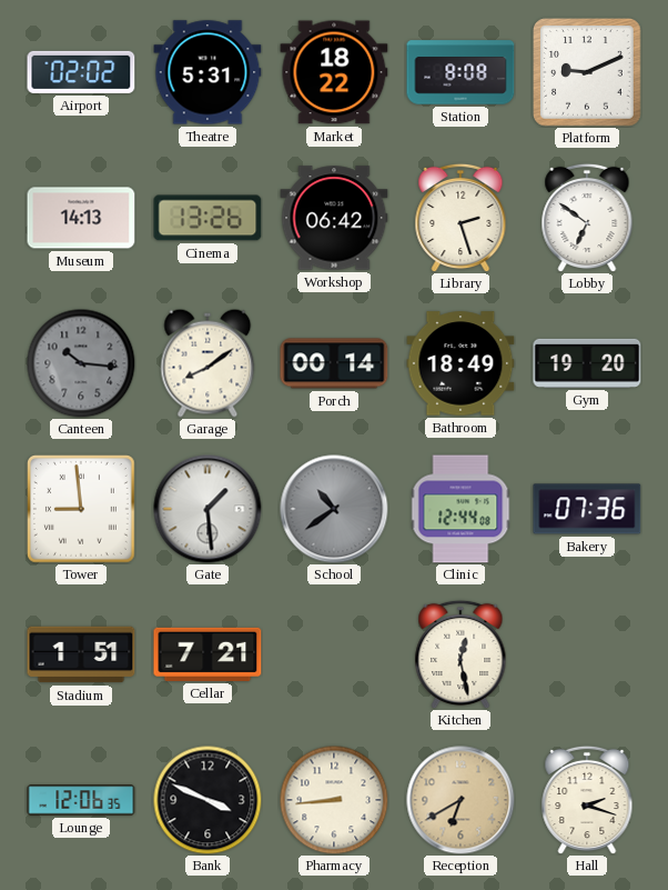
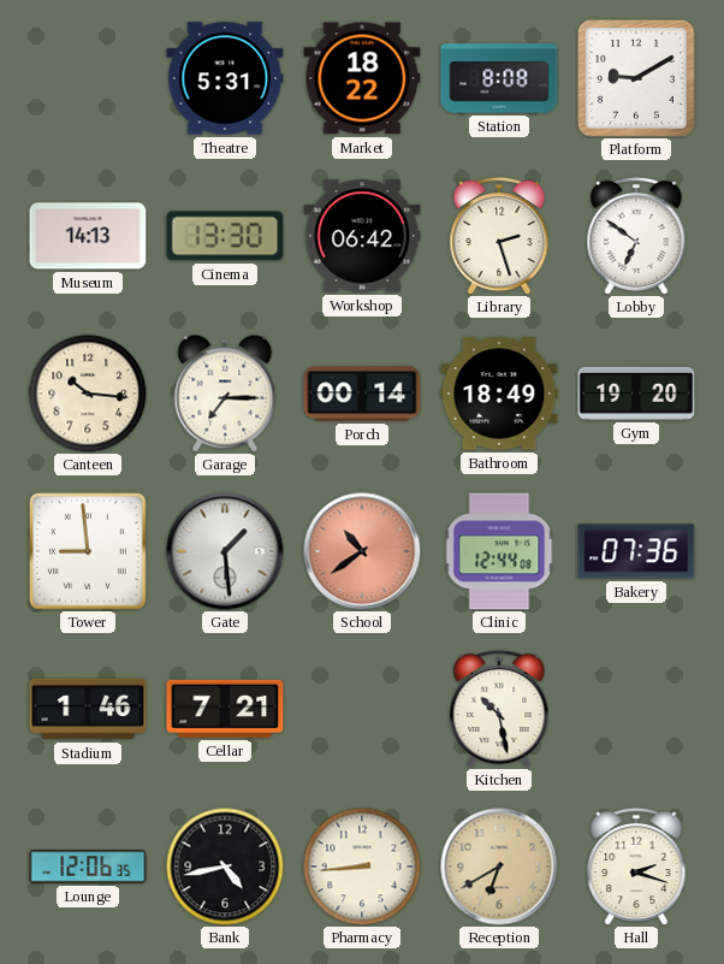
Airport: 02:02 -> none (81, 72)
Platform: 9:11 -> 9:10 (637, 79)
Cinema: 13:26 -> 13:30 (225, 236)
Canteen dial: grey -> cream (88, 394)
Garage: 8:09 -> 7:15 (225, 394)
School dial: grey -> salmon (362, 551)
Stadium: 1:51 -> 1:46 (88, 709)
Kitchen: 12:28 -> 10:28 (499, 709)
Bank: 3:49 -> 4:43 (225, 867)
